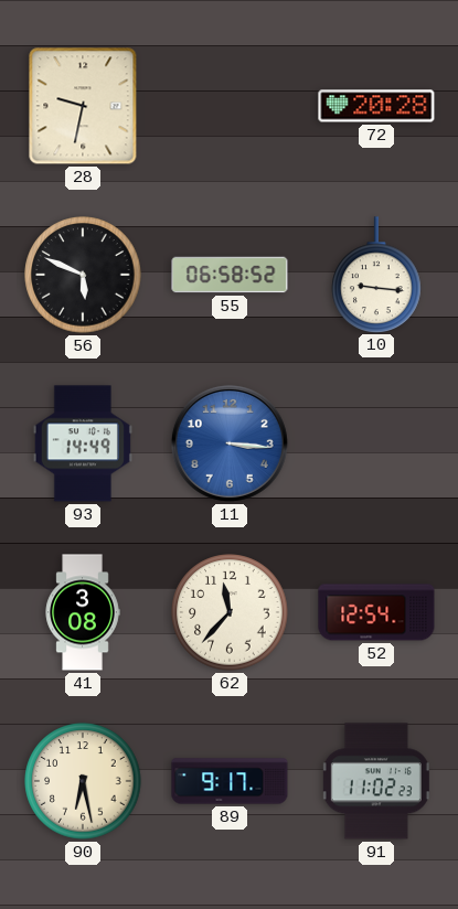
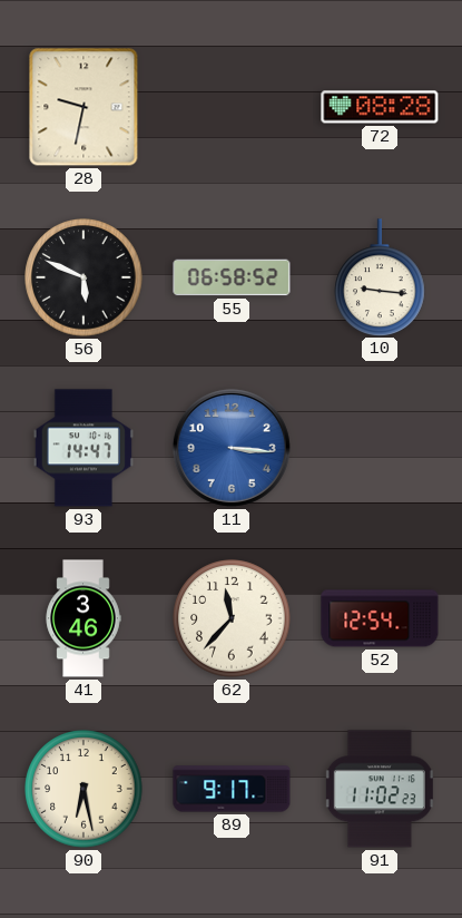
72: 20:28 -> 08:28 (380, 107)
93: 14:49 -> 14:47 (83, 448)
41: 3:08 -> 3:46 (83, 618)
